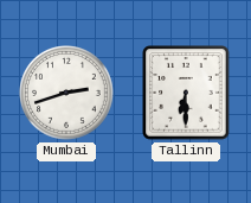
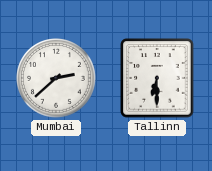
Mumbai: 2:42 -> 2:38 (57, 79)
